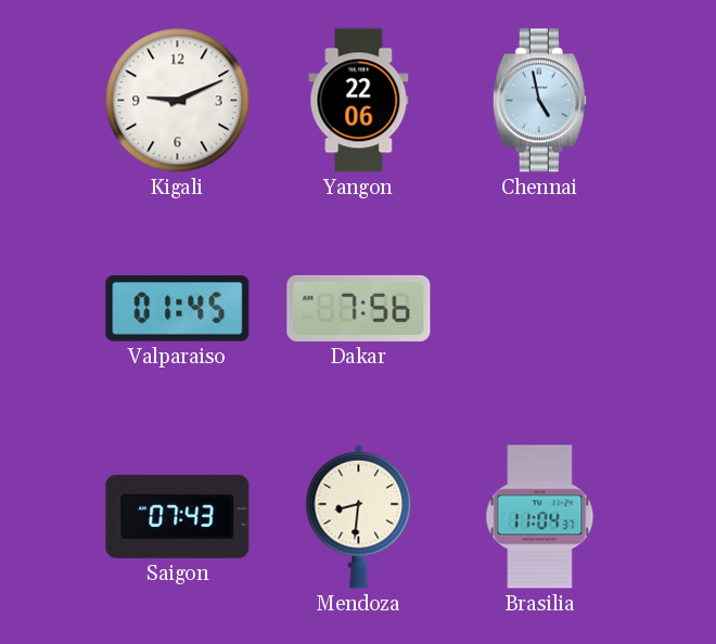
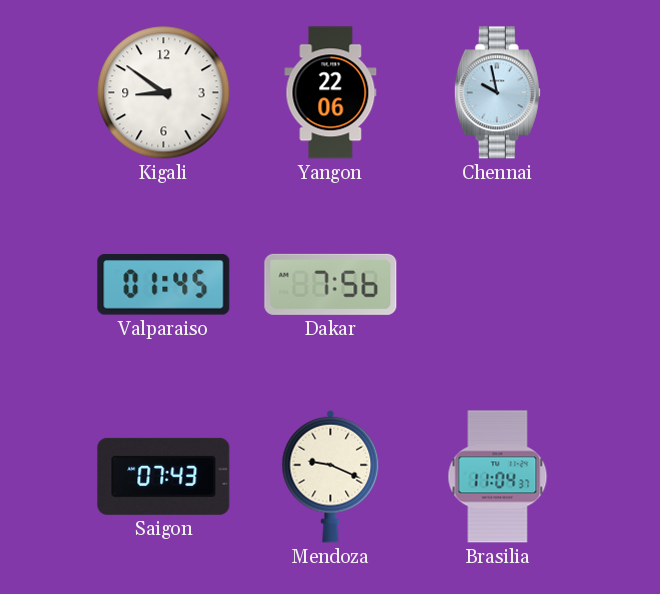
Kigali: 9:11 -> 8:51 (164, 93)
Chennai: 4:58 -> 9:58 (497, 93)
Mendoza: 8:31 -> 9:19 (331, 476)
